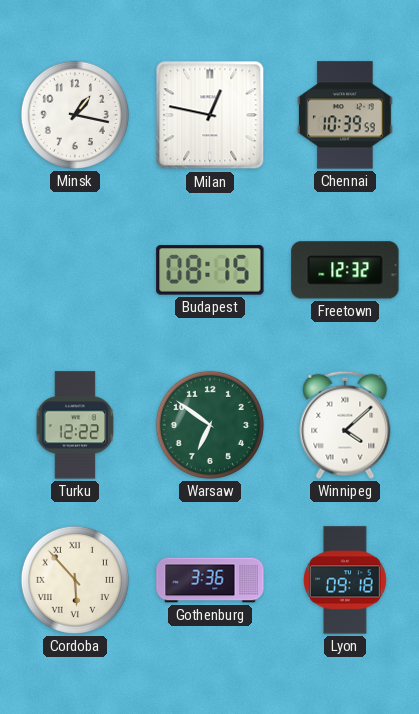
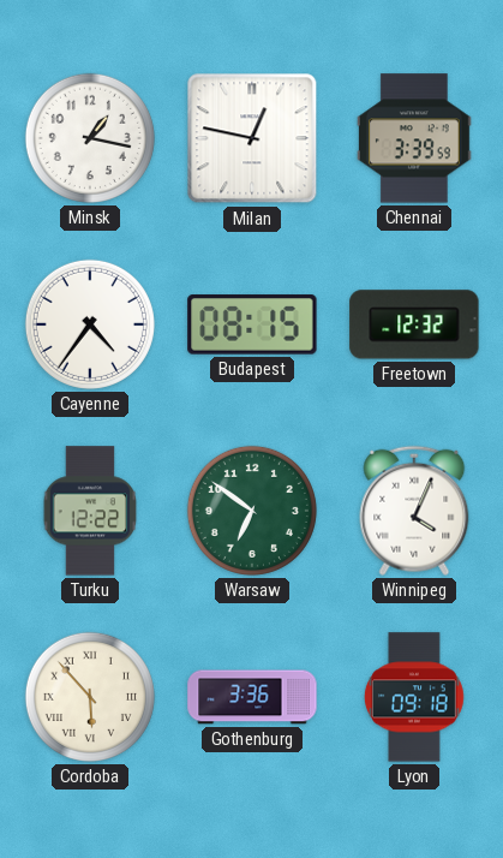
Chennai: 10:39 -> 3:39 (415, 138)
Cayenne: none -> 4:36 (90, 324)
Winnipeg: 4:08 -> 4:04 (414, 511)
